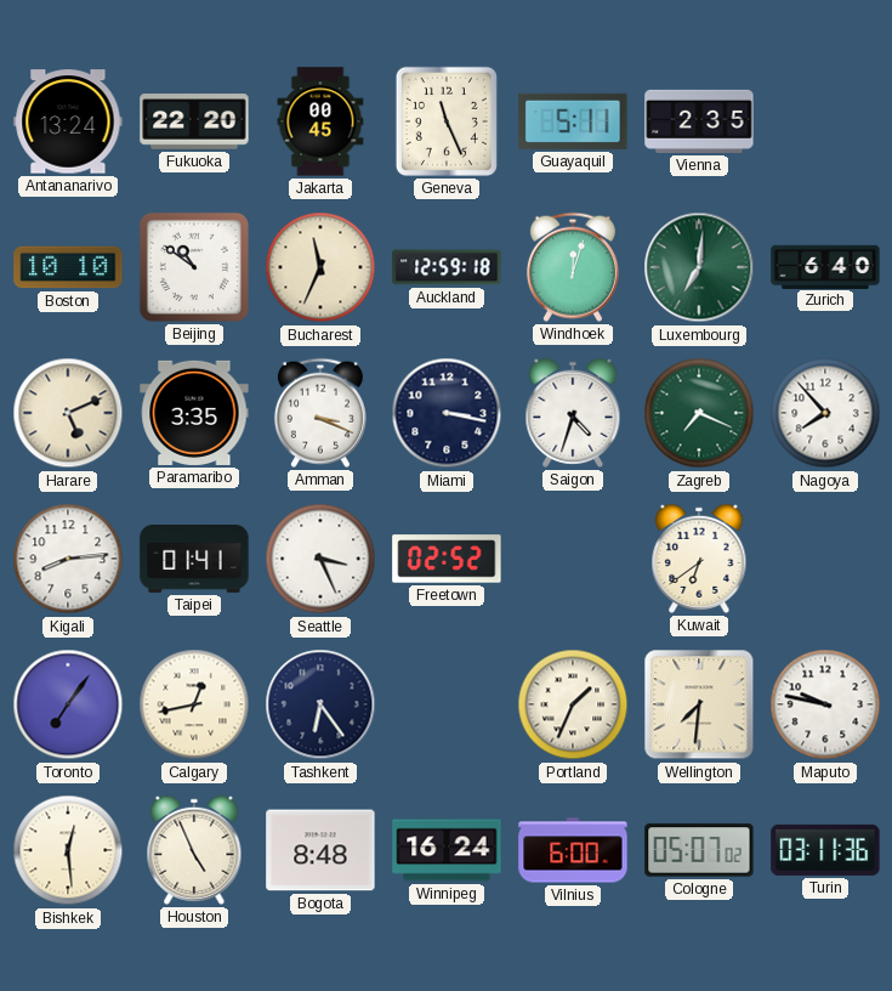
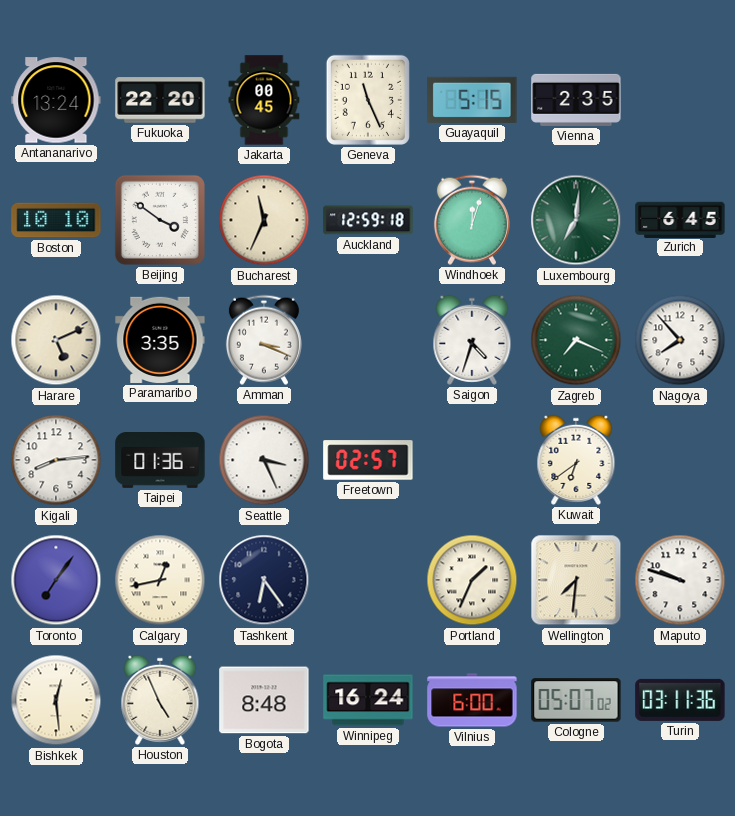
Guayaquil: 5:11 -> 5:15 (472, 100)
Beijing: 10:51 -> 3:51 (160, 220)
Zurich: 6:40 -> 6:45 (680, 219)
Miami: 3:17 -> none (447, 413)
Taipei: 01:41 -> 01:36 (160, 461)
Freetown: 02:52 -> 02:57 (368, 460)
Maputo: 9:47 -> 9:48 (680, 580)
